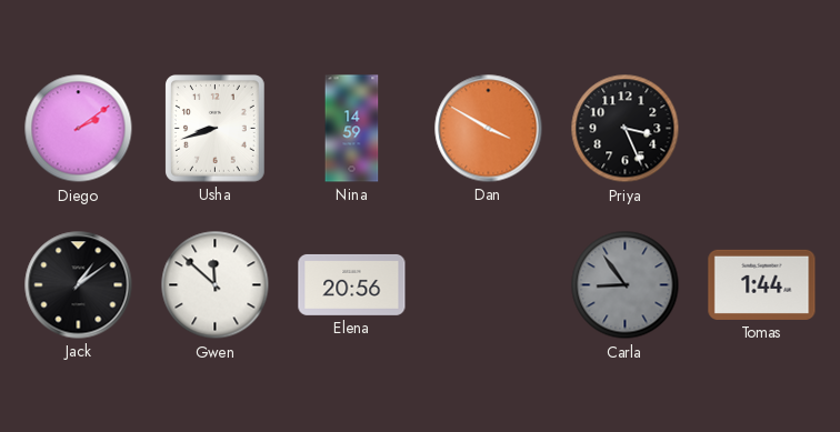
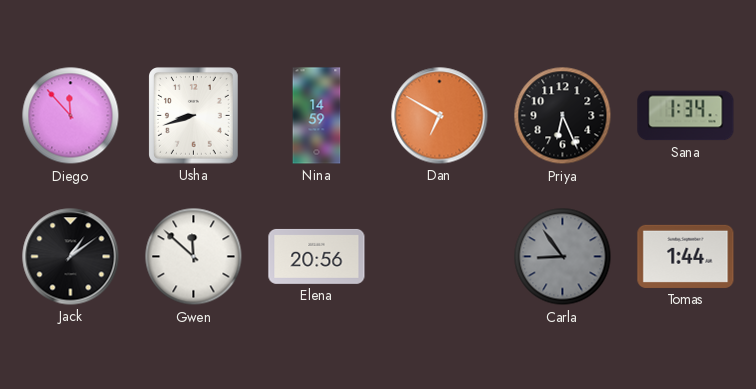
Diego: 2:09 -> 11:53 (71, 116)
Dan: 3:50 -> 6:50 (440, 116)
Priya: 3:26 -> 6:26 (563, 116)
Sana: none -> 1:34 (686, 116)
